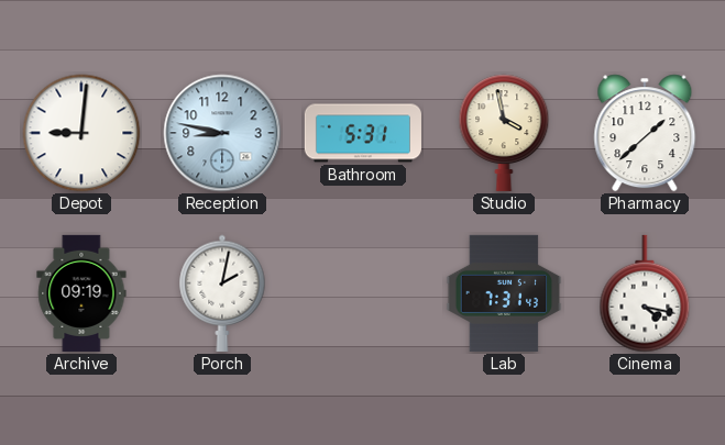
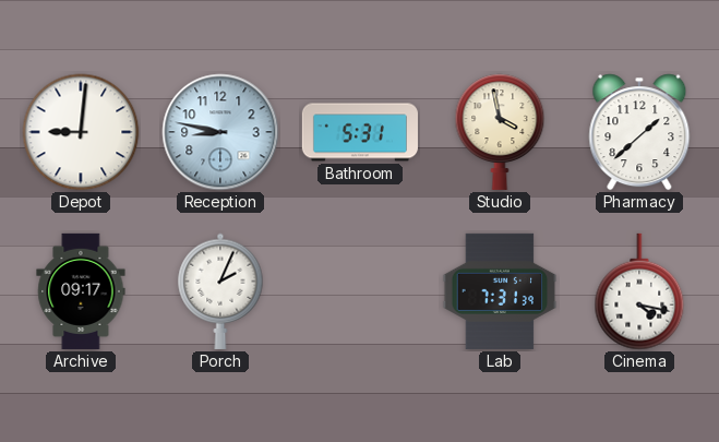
Archive: 09:19 -> 09:17 (81, 291)
Porch: 2:02 -> 2:04 (220, 291)
Lab: 7:31:43 -> 7:31:39 (500, 291)
